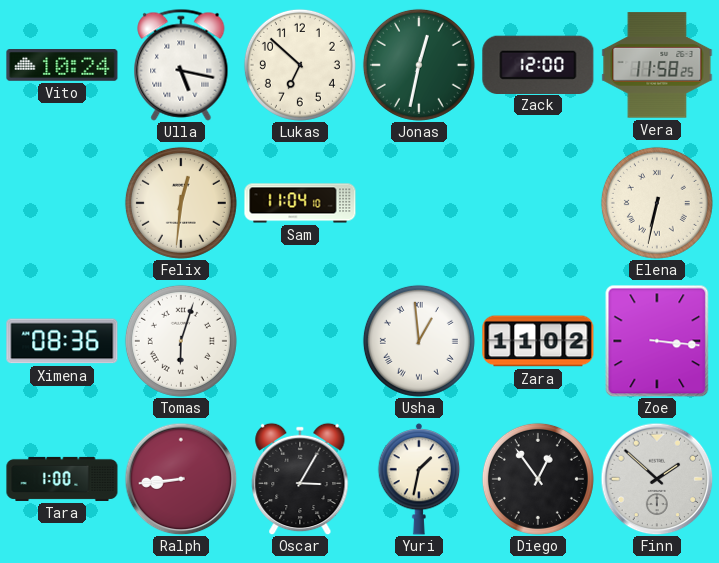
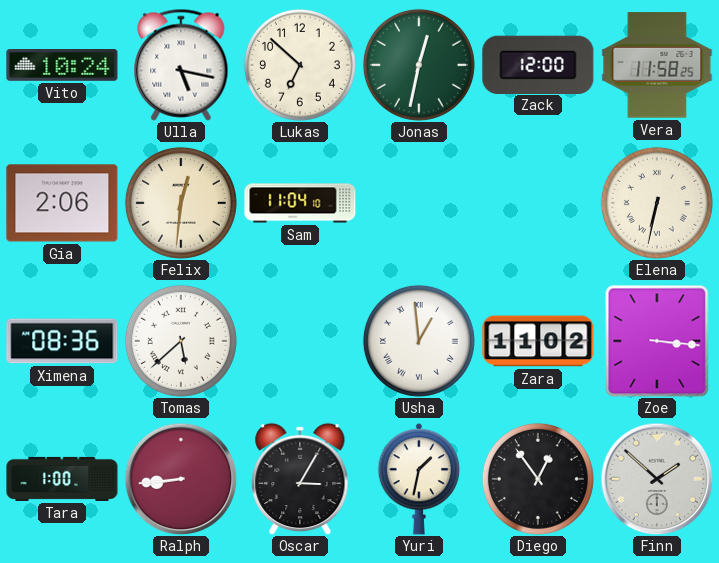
Gia: none -> 2:06 (62, 203)
Tomas: 6:03 -> 5:38 (181, 341)
